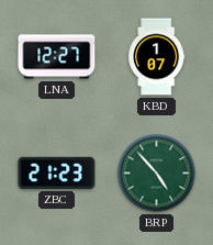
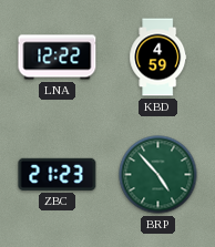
LNA: 12:27 -> 12:22 (58, 58)
KBD: 1:07 -> 4:59 (158, 58)
